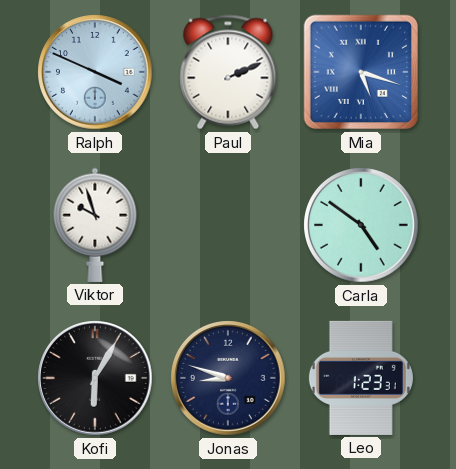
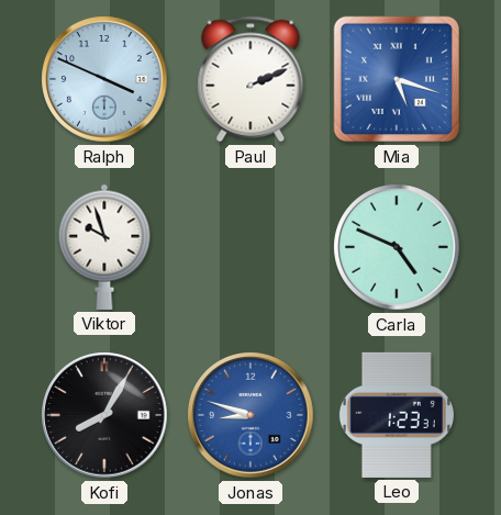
Carla: 4:51 -> 4:49 (397, 247)
Kofi: 6:05 -> 8:05 (104, 415)
Jonas dial: navy -> blue (250, 415)
